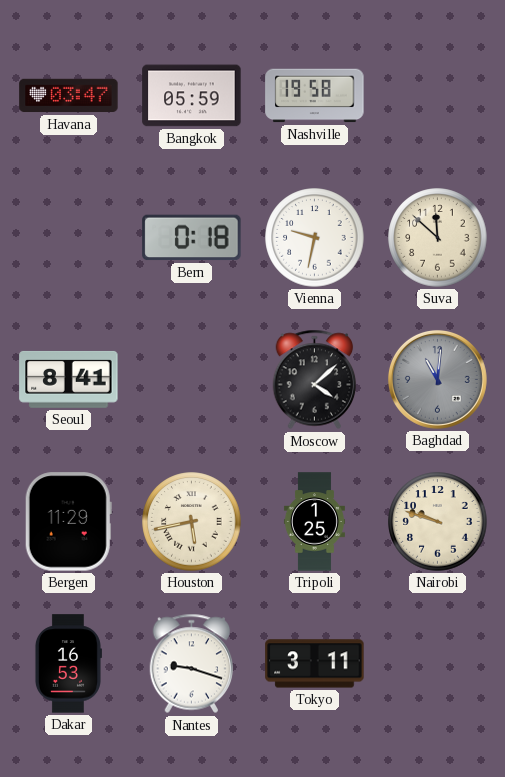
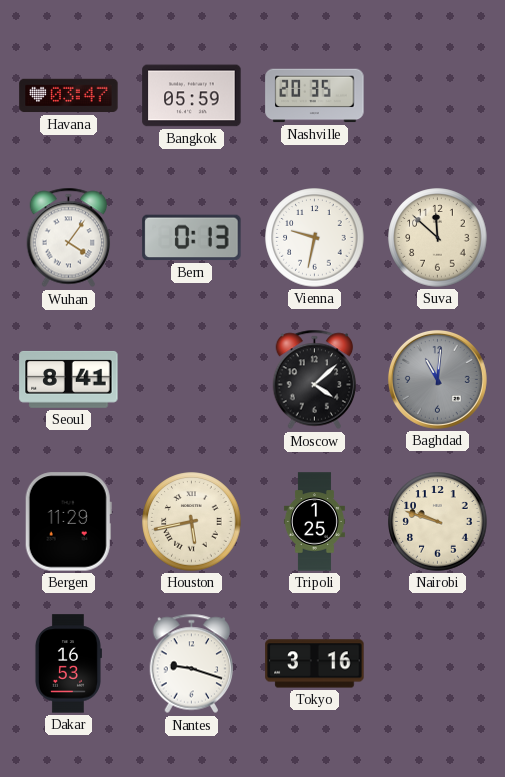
Nashville: 19:58 -> 20:35 (315, 96)
Wuhan: none -> 4:06 (69, 238)
Bern: 0:18 -> 0:13 (192, 238)
Tokyo: 3:11 -> 3:16 (315, 664)
